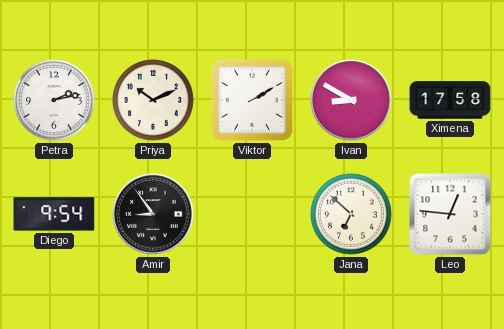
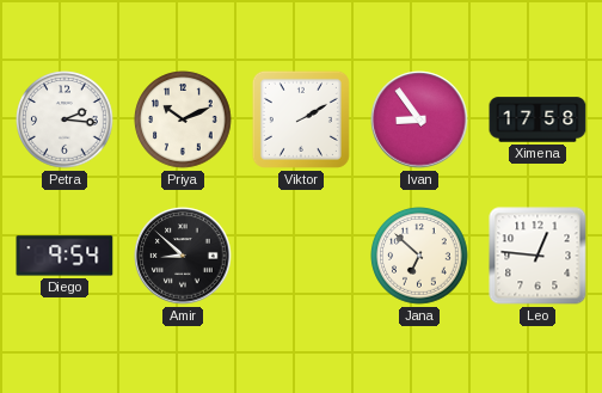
Petra: 2:13 -> 2:16 (64, 119)
Ivan: 8:50 -> 8:54 (419, 119)
Amir: 8:54 -> 8:52 (183, 256)
